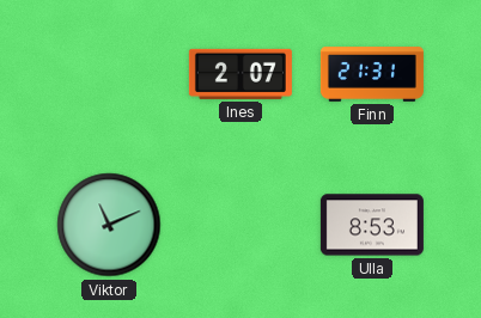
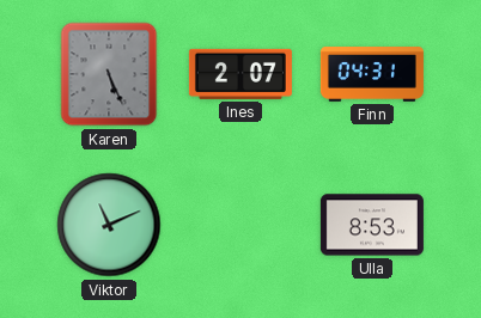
Karen: none -> 5:26 (109, 74)
Finn: 21:31 -> 04:31 (372, 75)
